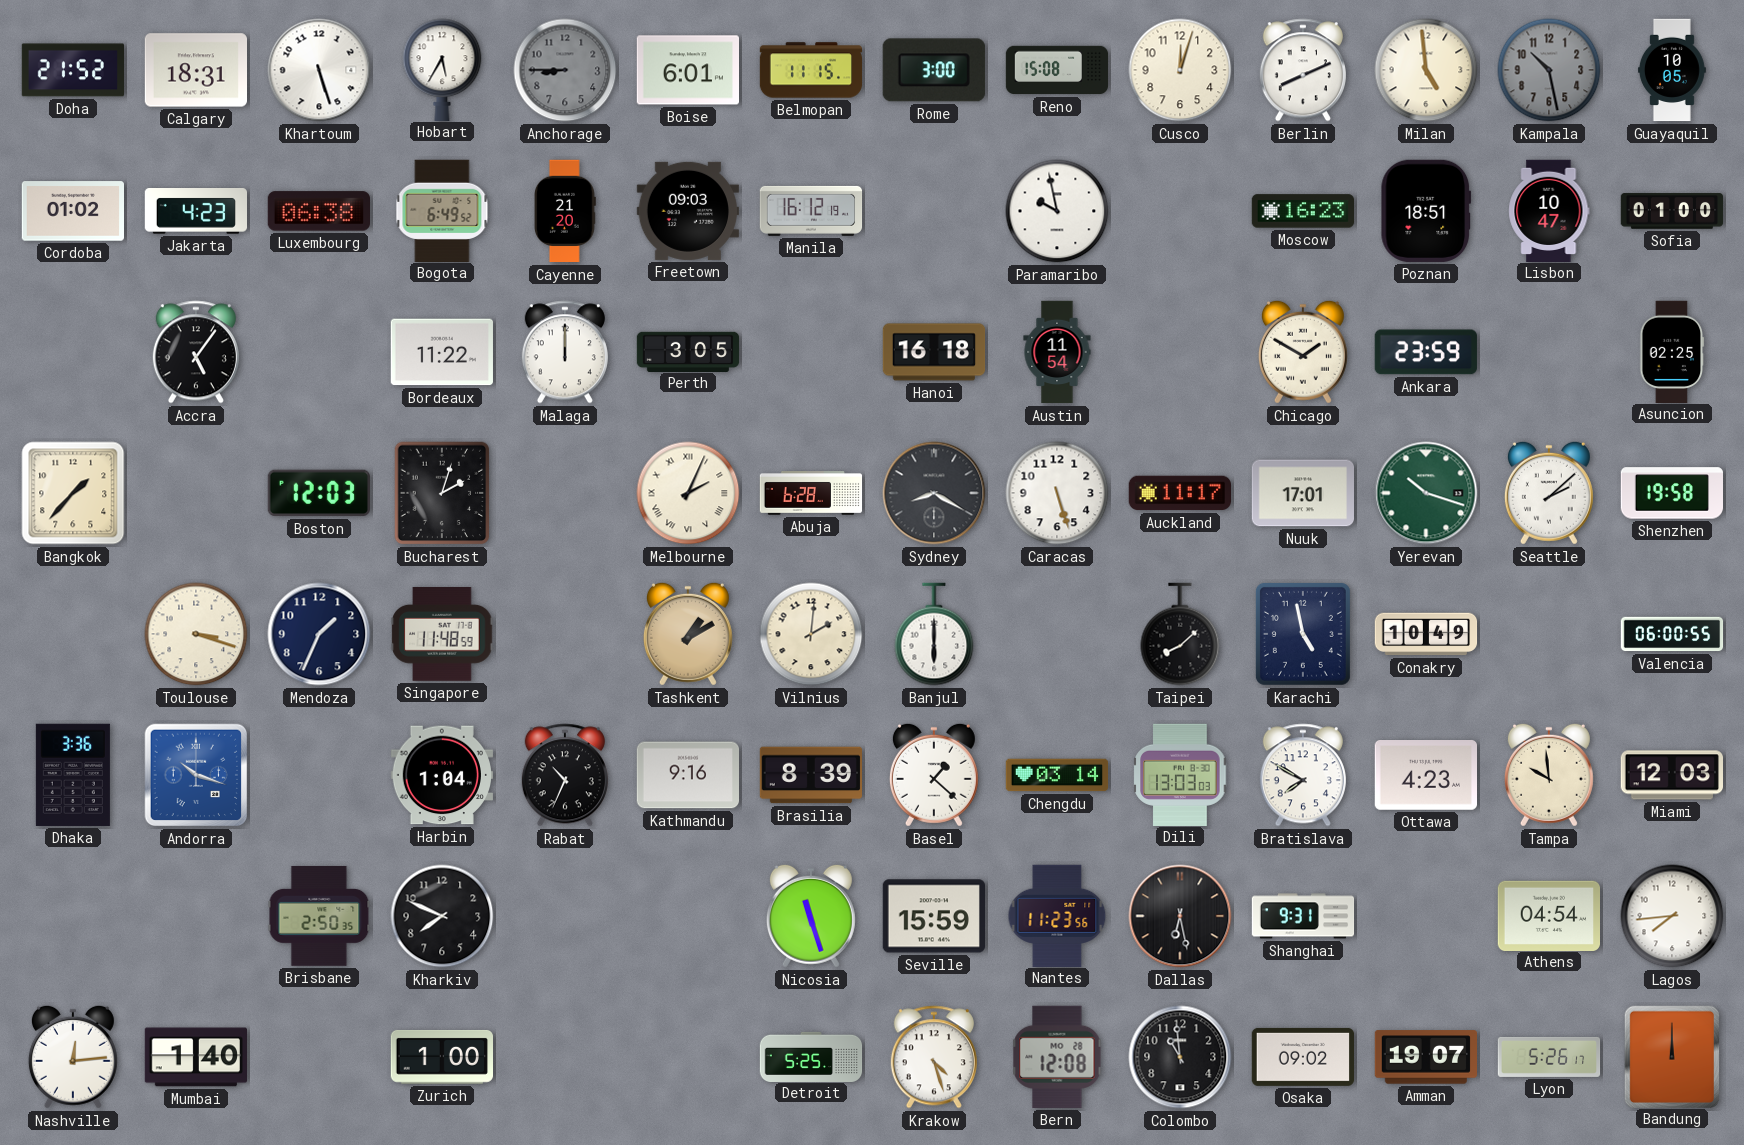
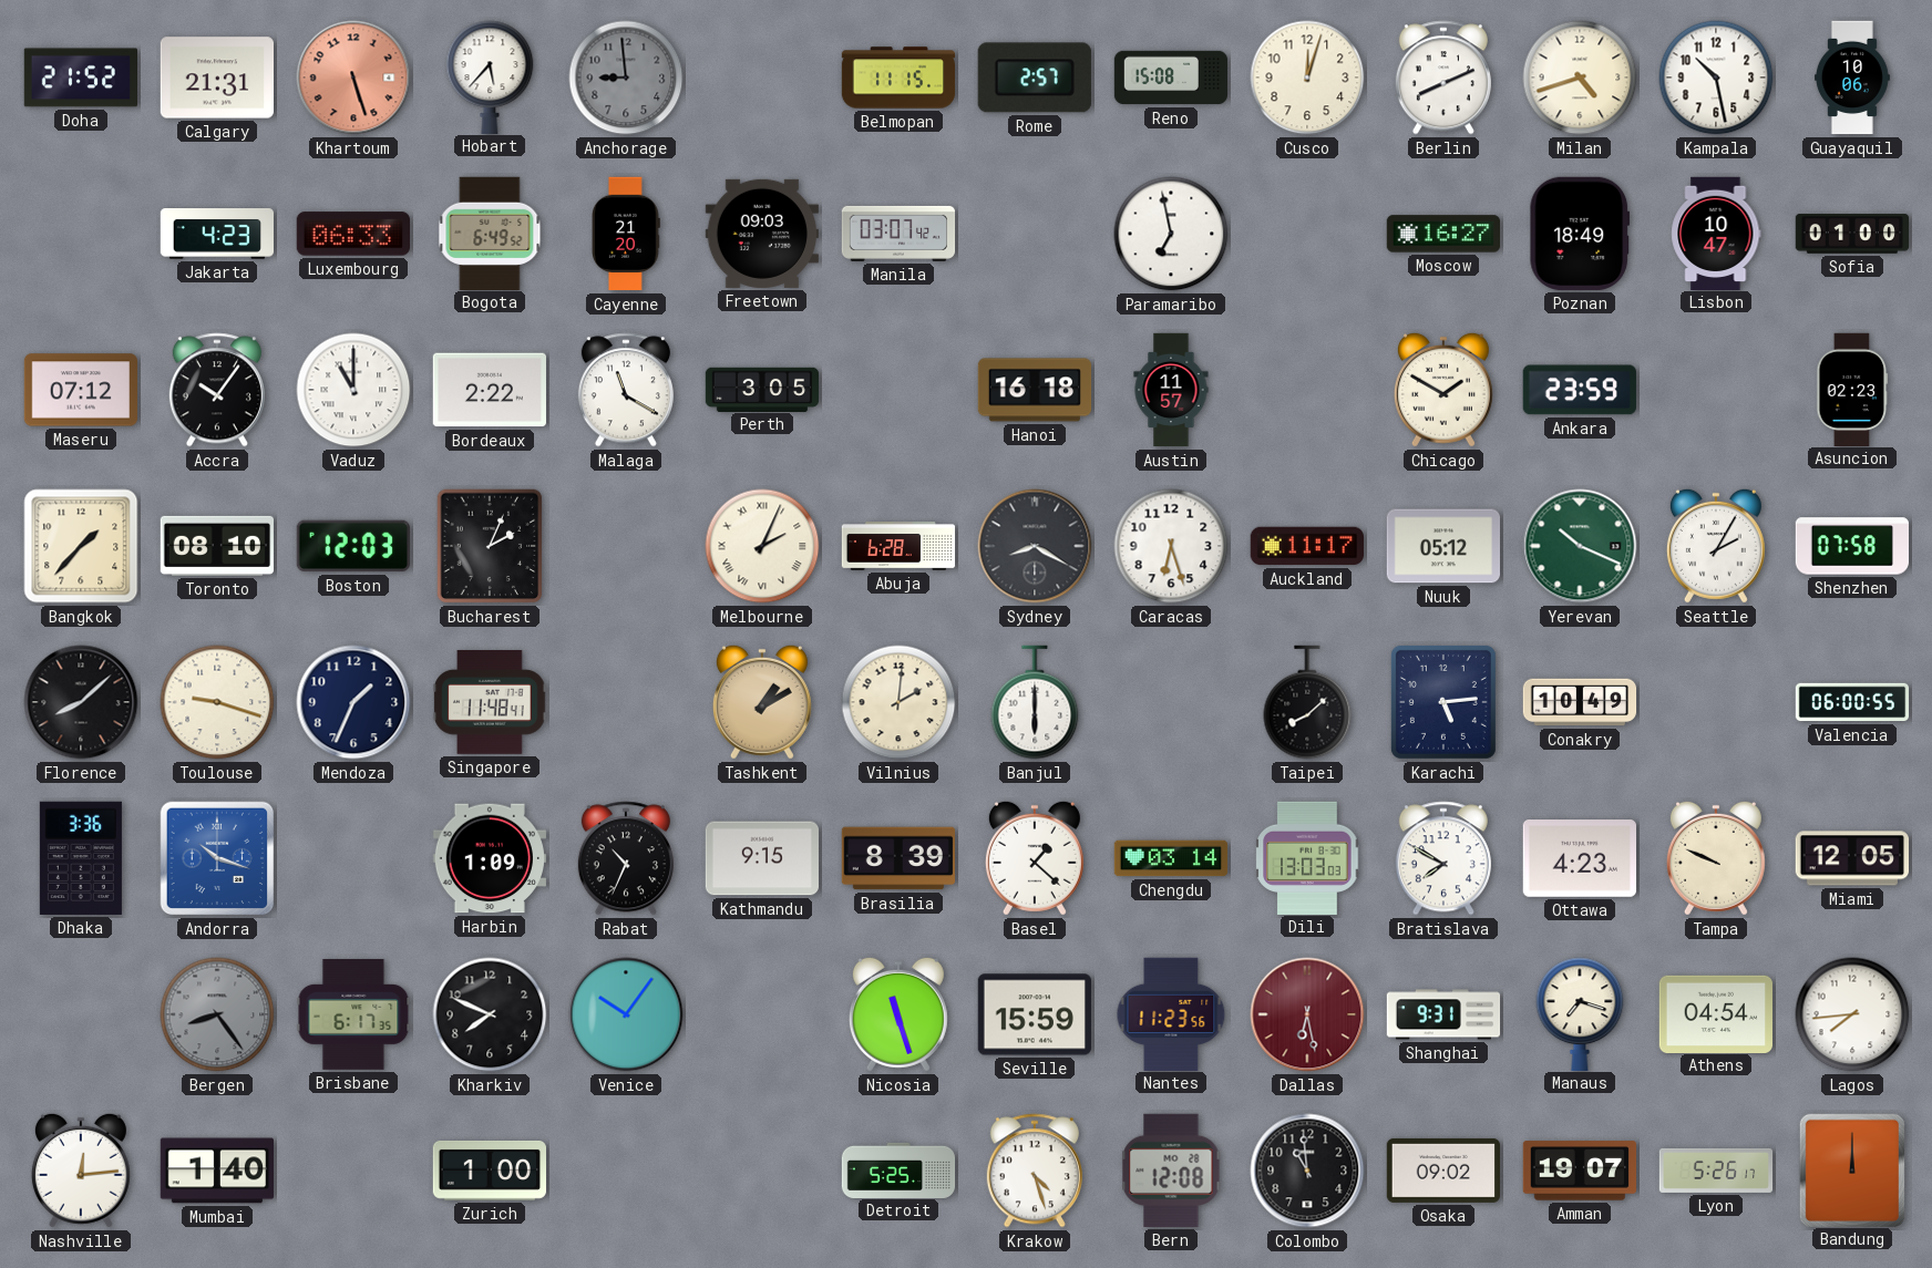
Calgary: 18:31 -> 21:31 (216, 78)
Khartoum dial: white -> salmon (353, 78)
Hobart: 5:35 -> 5:37 (490, 76)
Anchorage: 8:45 -> 8:59 (626, 78)
Boise: 6:01 -> none (687, 70)
Rome: 3:00 -> 2:57 (1035, 78)
Milan: 4:59 -> 4:42 (1580, 78)
Kampala dial: grey -> white (1716, 78)
Guayaquil: 10:05 -> 10:06 (1852, 78)
Cordoba: 01:02 -> none (72, 211)
Luxembourg: 06:38 -> 06:33 (352, 234)
Manila: 16:12 -> 03:07 (898, 234)
Paramaribo: 9:58 -> 6:58 (1171, 234)
Moscow: 16:23 -> 16:27 (1442, 234)
Poznan: 18:51 -> 18:49 (1580, 234)
Maseru: none -> 07:12 (80, 390)
Accra: 5:06 -> 10:06 (217, 390)
Vaduz: none -> 11:00 (353, 390)
Bordeaux: 11:22 -> 2:22 (490, 390)
Malaga: 12:00 -> 11:20 (626, 390)
Austin: 11:54 -> 11:57 (1171, 390)
Asuncion: 02:25 -> 02:23 (1852, 389)
Toronto: none -> 08:10 (216, 546)
Bucharest: 2:03 -> 2:04 (490, 546)
Caracas: 5:27 -> 6:27 (1171, 546)
Nuuk: 17:01 -> 05:12 (1442, 546)
Yerevan: 10:18 -> 10:19 (1580, 546)
Seattle: 2:08 -> 2:05 (1716, 546)
Shenzhen: 19:58 -> 07:58 (1851, 546)
Florence: none -> 8:08 (81, 702)
Toulouse: 3:18 -> 9:18 (217, 702)
Singapore: 11:48:59 -> 11:48:41 (490, 703)
Karachi: 4:58 -> 5:14 (1443, 702)
Harbin: 1:04 -> 1:09 (489, 858)
Kathmandu: 9:16 -> 9:15 (761, 858)
Tampa: 9:59 -> 9:49 (1716, 858)
Miami: 12:03 -> 12:05 (1851, 858)
Bergen: none -> 8:24 (217, 1014)
Brisbane: 2:50 -> 6:17 (353, 1014)
Venice: none -> 10:06 (626, 1014)
Dallas dial: black -> burgundy (1307, 1014)
Manaus: none -> 7:18 (1580, 1013)
